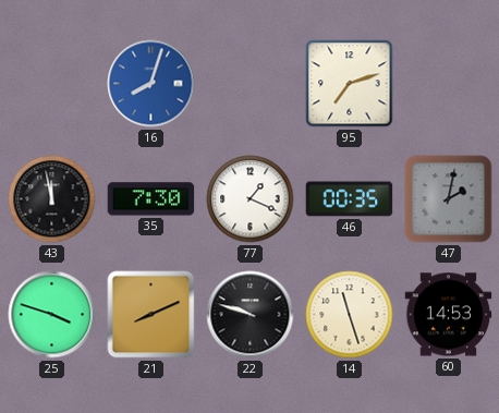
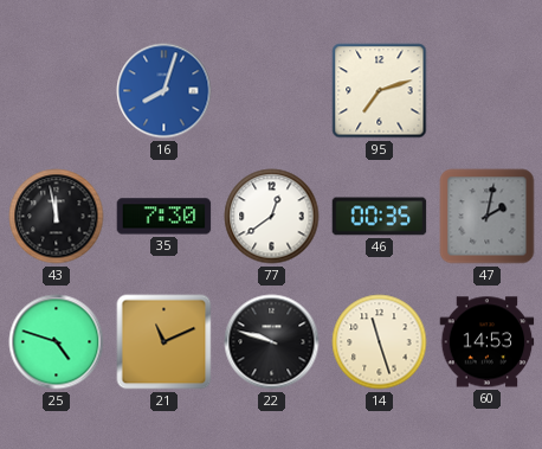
77: 1:19 -> 12:39 (272, 217)
25: 3:48 -> 4:48 (57, 342)
21: 8:11 -> 11:11 (164, 342)
